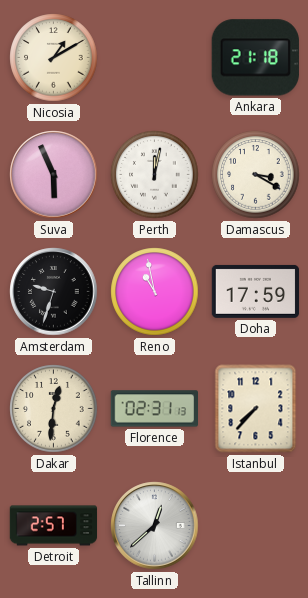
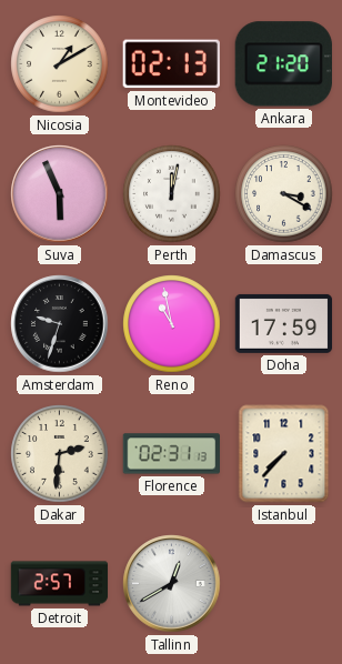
Montevideo: none -> 02:13 (171, 64)
Ankara: 21:18 -> 21:20 (283, 64)
Dakar: 12:31 -> 2:31 (60, 454)
Tallinn: 12:38 -> 12:40 (172, 584)
